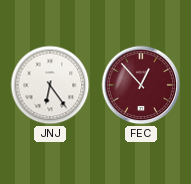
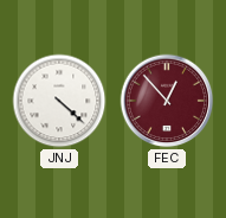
JNJ: 6:24 -> 4:22 (59, 101)
